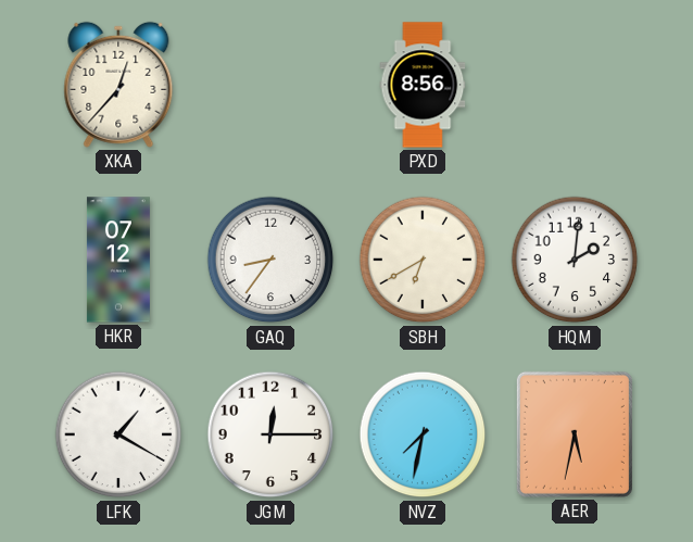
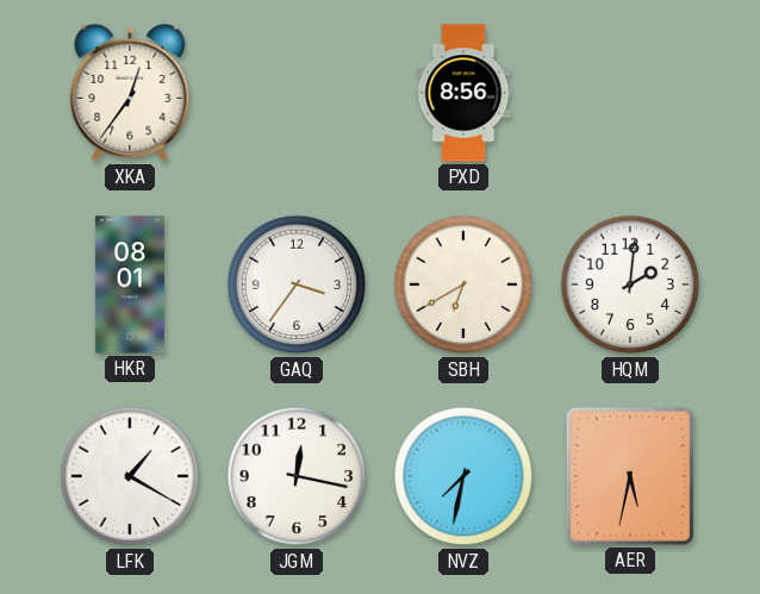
XKA: 12:37 -> 12:36 (130, 93)
HKR: 07:12 -> 08:01 (130, 285)
GAQ: 8:36 -> 3:36 (297, 285)
JGM: 12:15 -> 12:17 (297, 476)
